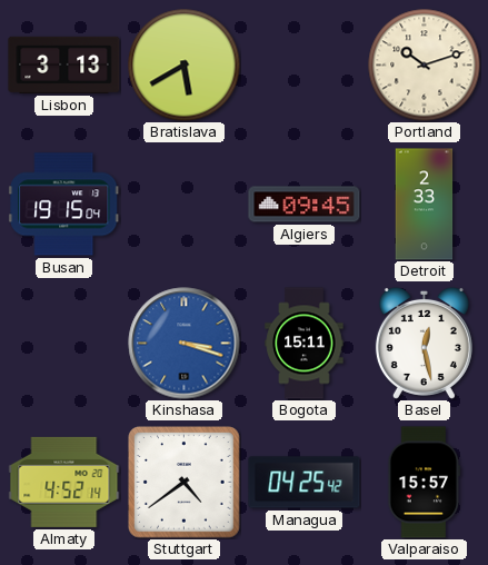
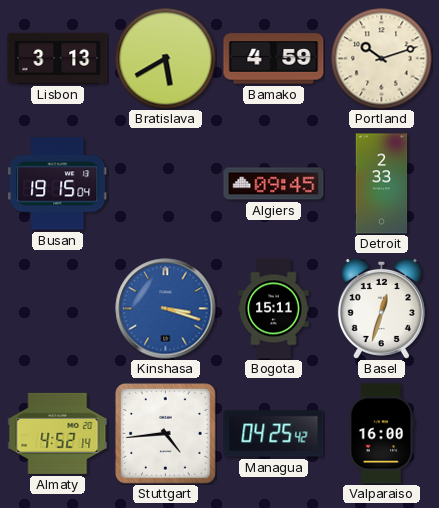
Bamako: none -> 4:59 (274, 59)
Basel: 12:28 -> 12:33 (381, 308)
Stuttgart: 4:39 -> 4:44 (166, 434)
Valparaiso: 15:57 -> 16:00 (382, 434)
